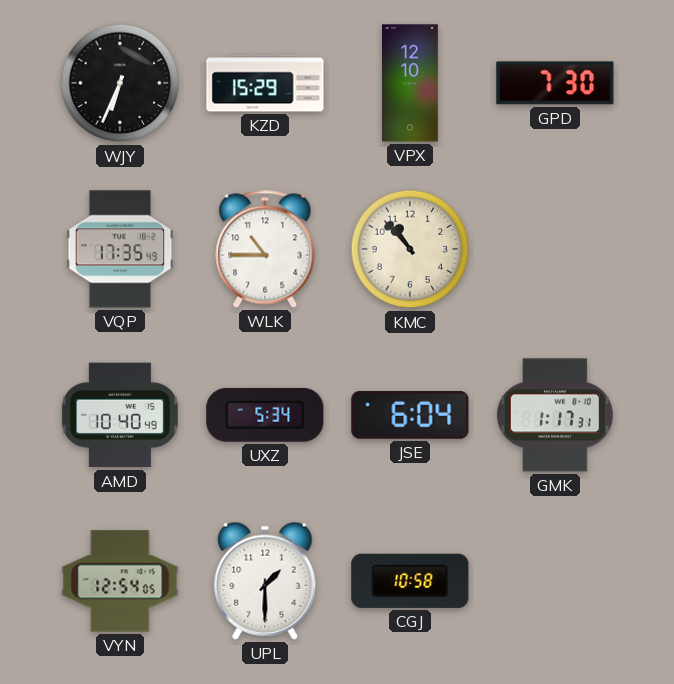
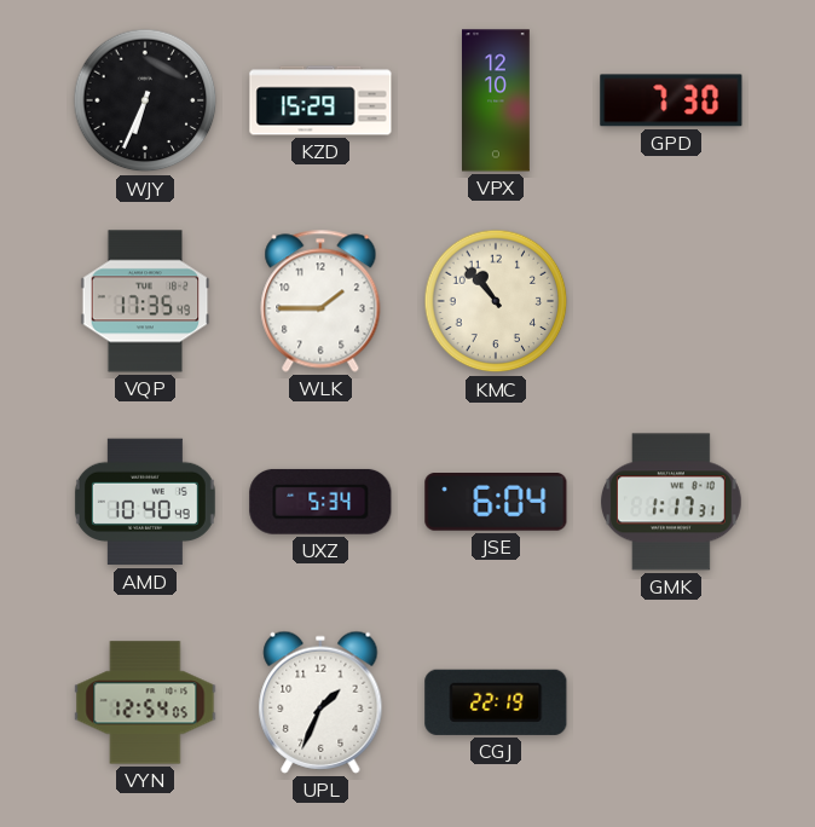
WLK: 10:45 -> 1:45 (320, 301)
UPL: 1:30 -> 1:34 (320, 702)
CGJ: 10:58 -> 22:19 (496, 702)
